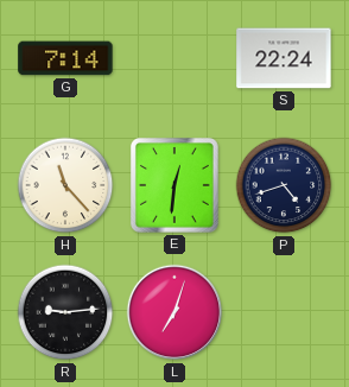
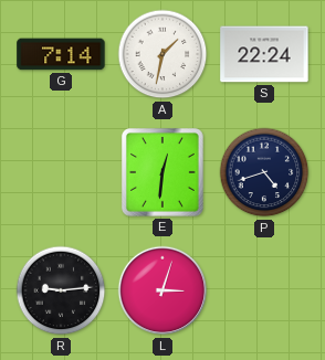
A: none -> 1:32 (162, 54)
H: 11:23 -> none (65, 185)
L: 7:03 -> 3:03 (162, 290)
